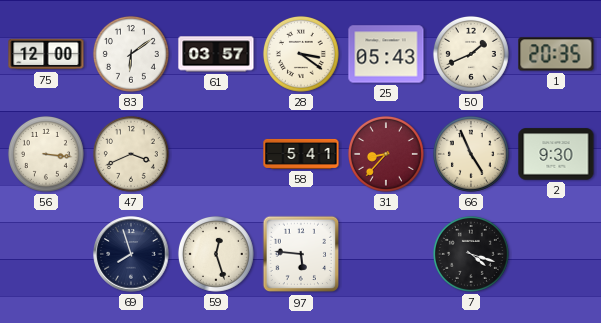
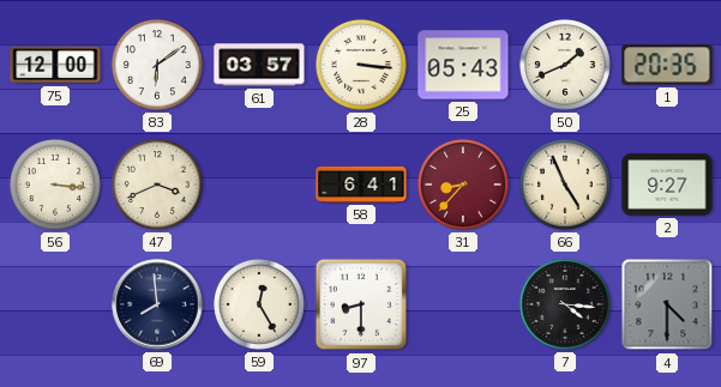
28: 3:21 -> 3:16 (361, 65)
58: 5:41 -> 6:41 (361, 185)
2: 9:30 -> 9:27 (667, 185)
69: 7:57 -> 7:59 (157, 304)
59: 12:27 -> 12:25 (259, 304)
97: 5:46 -> 8:30 (361, 304)
7: 4:18 -> 4:16 (565, 304)
4: none -> 4:30 (667, 304)
